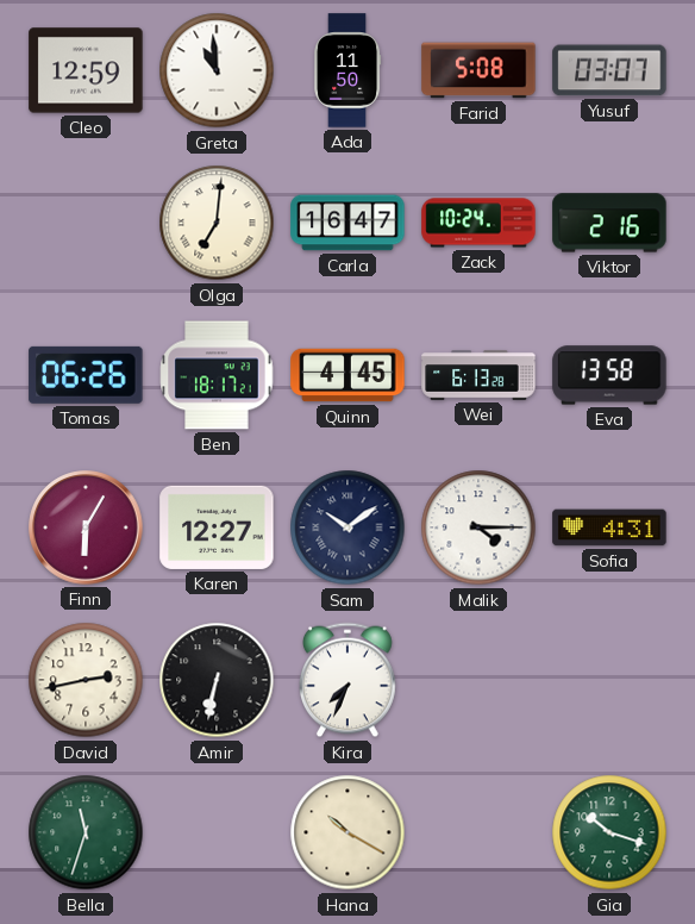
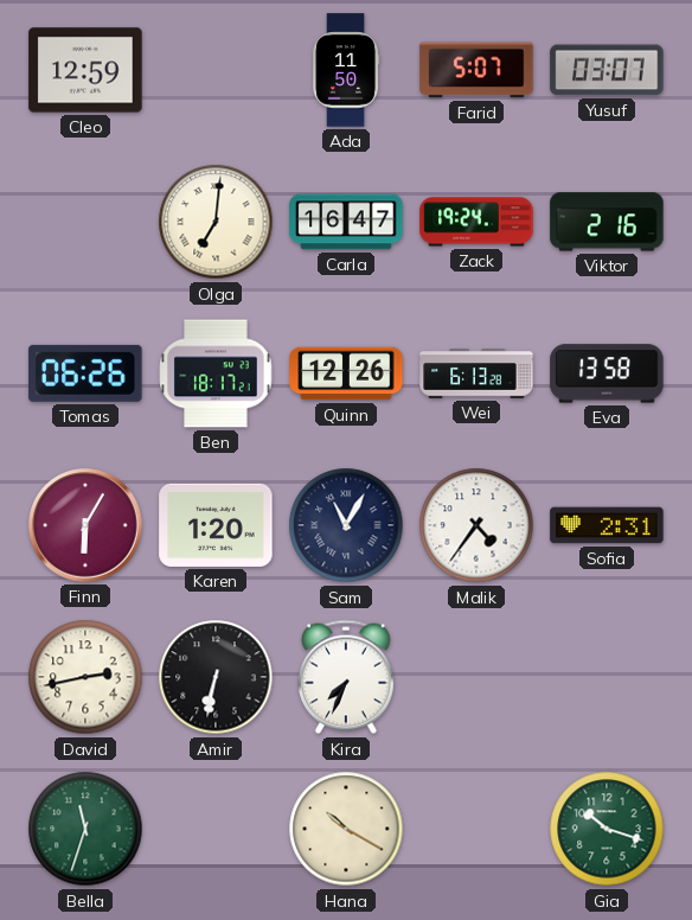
Greta: 10:59 -> none (217, 70)
Farid: 5:08 -> 5:07 (476, 70)
Zack: 10:24 -> 19:24 (476, 222)
Quinn: 4:45 -> 12:26 (346, 373)
Karen: 12:27 -> 1:20 (216, 525)
Sam: 10:09 -> 11:05 (346, 525)
Malik: 4:15 -> 4:36 (476, 525)
Sofia: 4:31 -> 2:31 (607, 525)
